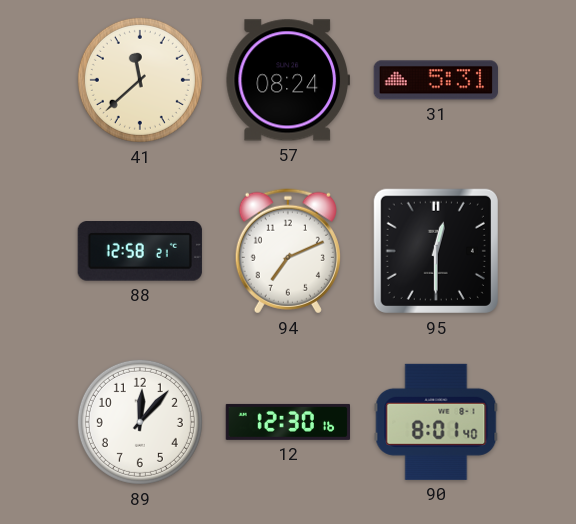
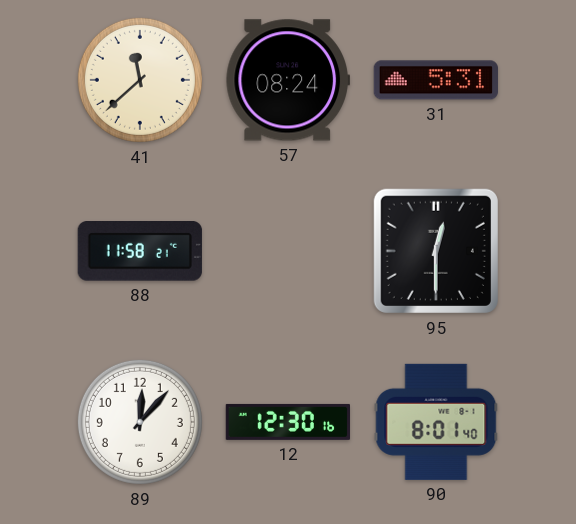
88: 12:58 -> 11:58 (140, 252)
94: 7:11 -> none (288, 251)
